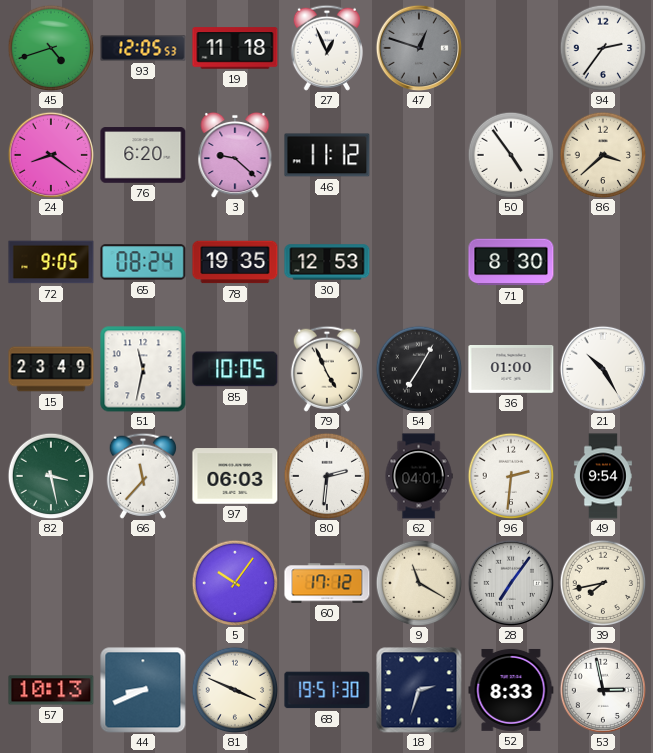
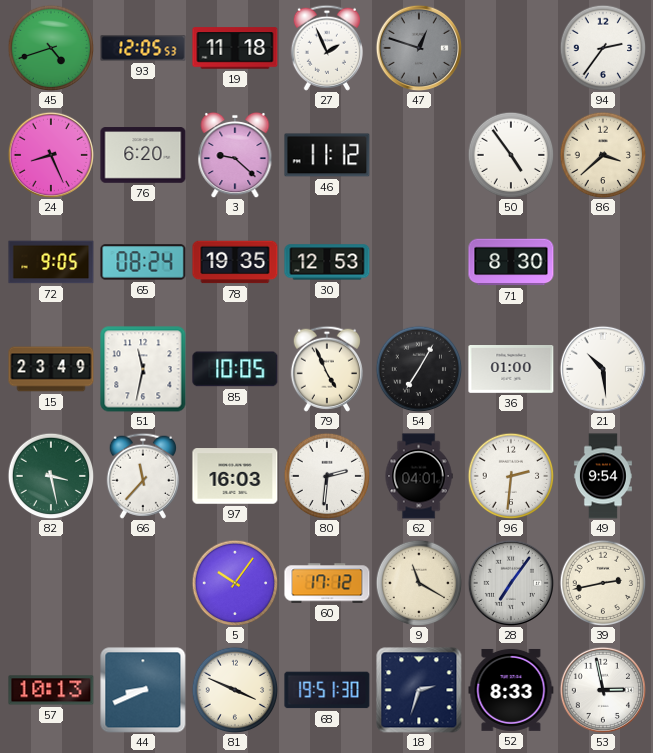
27: 12:56 -> 1:56 (327, 48)
24: 8:21 -> 8:26 (50, 154)
21: 10:25 -> 10:29 (602, 368)
97: 06:03 -> 16:03 (235, 476)
39: 7:43 -> 2:43 (603, 583)
